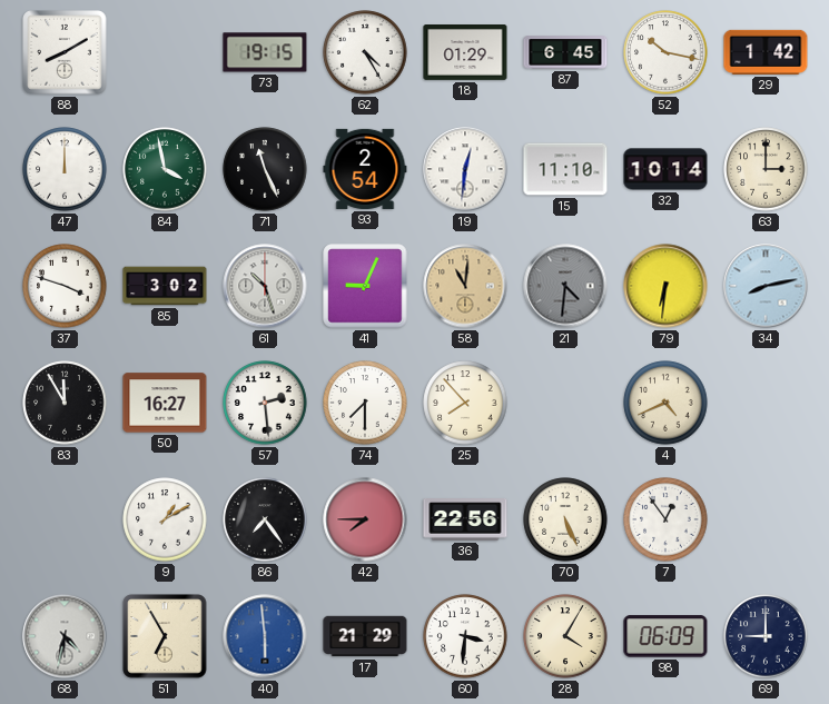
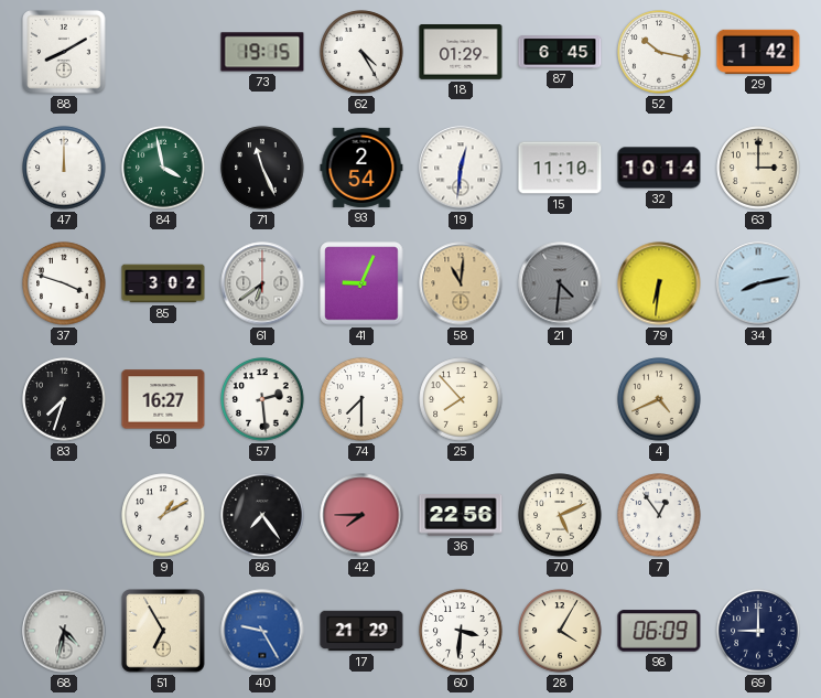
61: 10:27 -> 6:39 (262, 283)
83: 11:55 -> 7:33 (64, 399)
70: 5:26 -> 5:11 (560, 515)
40: 5:59 -> 9:25 (262, 631)
